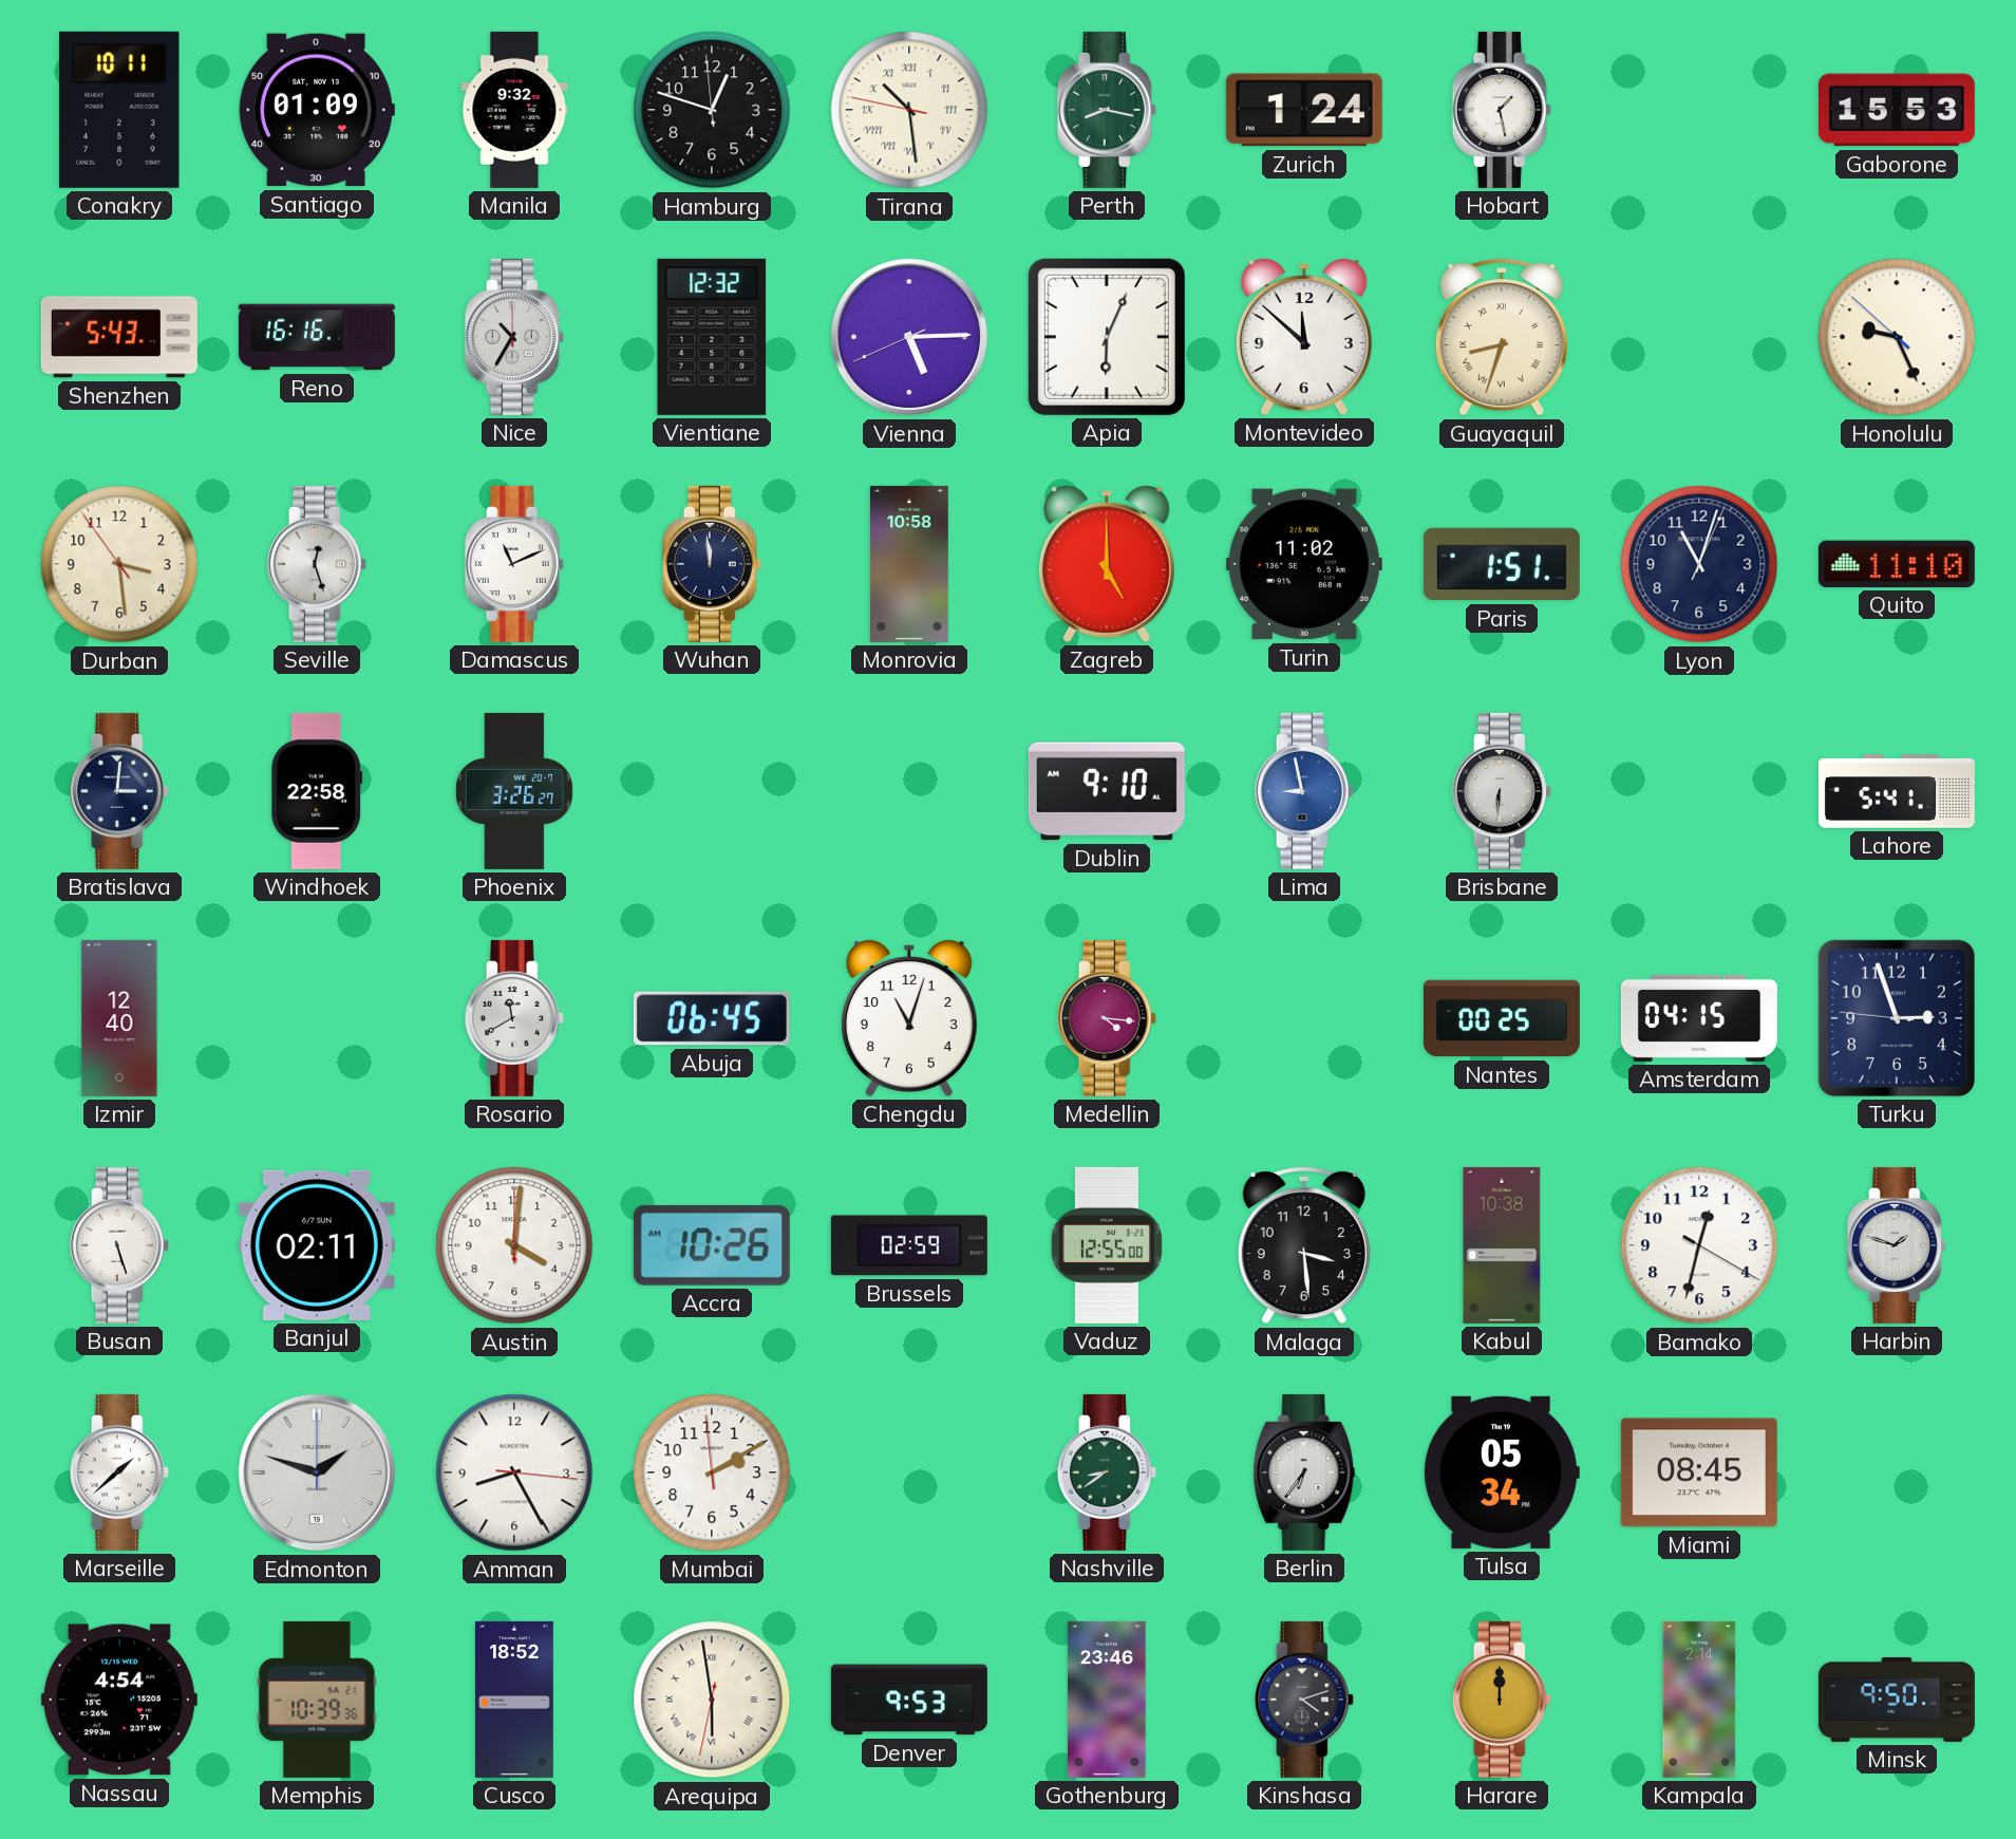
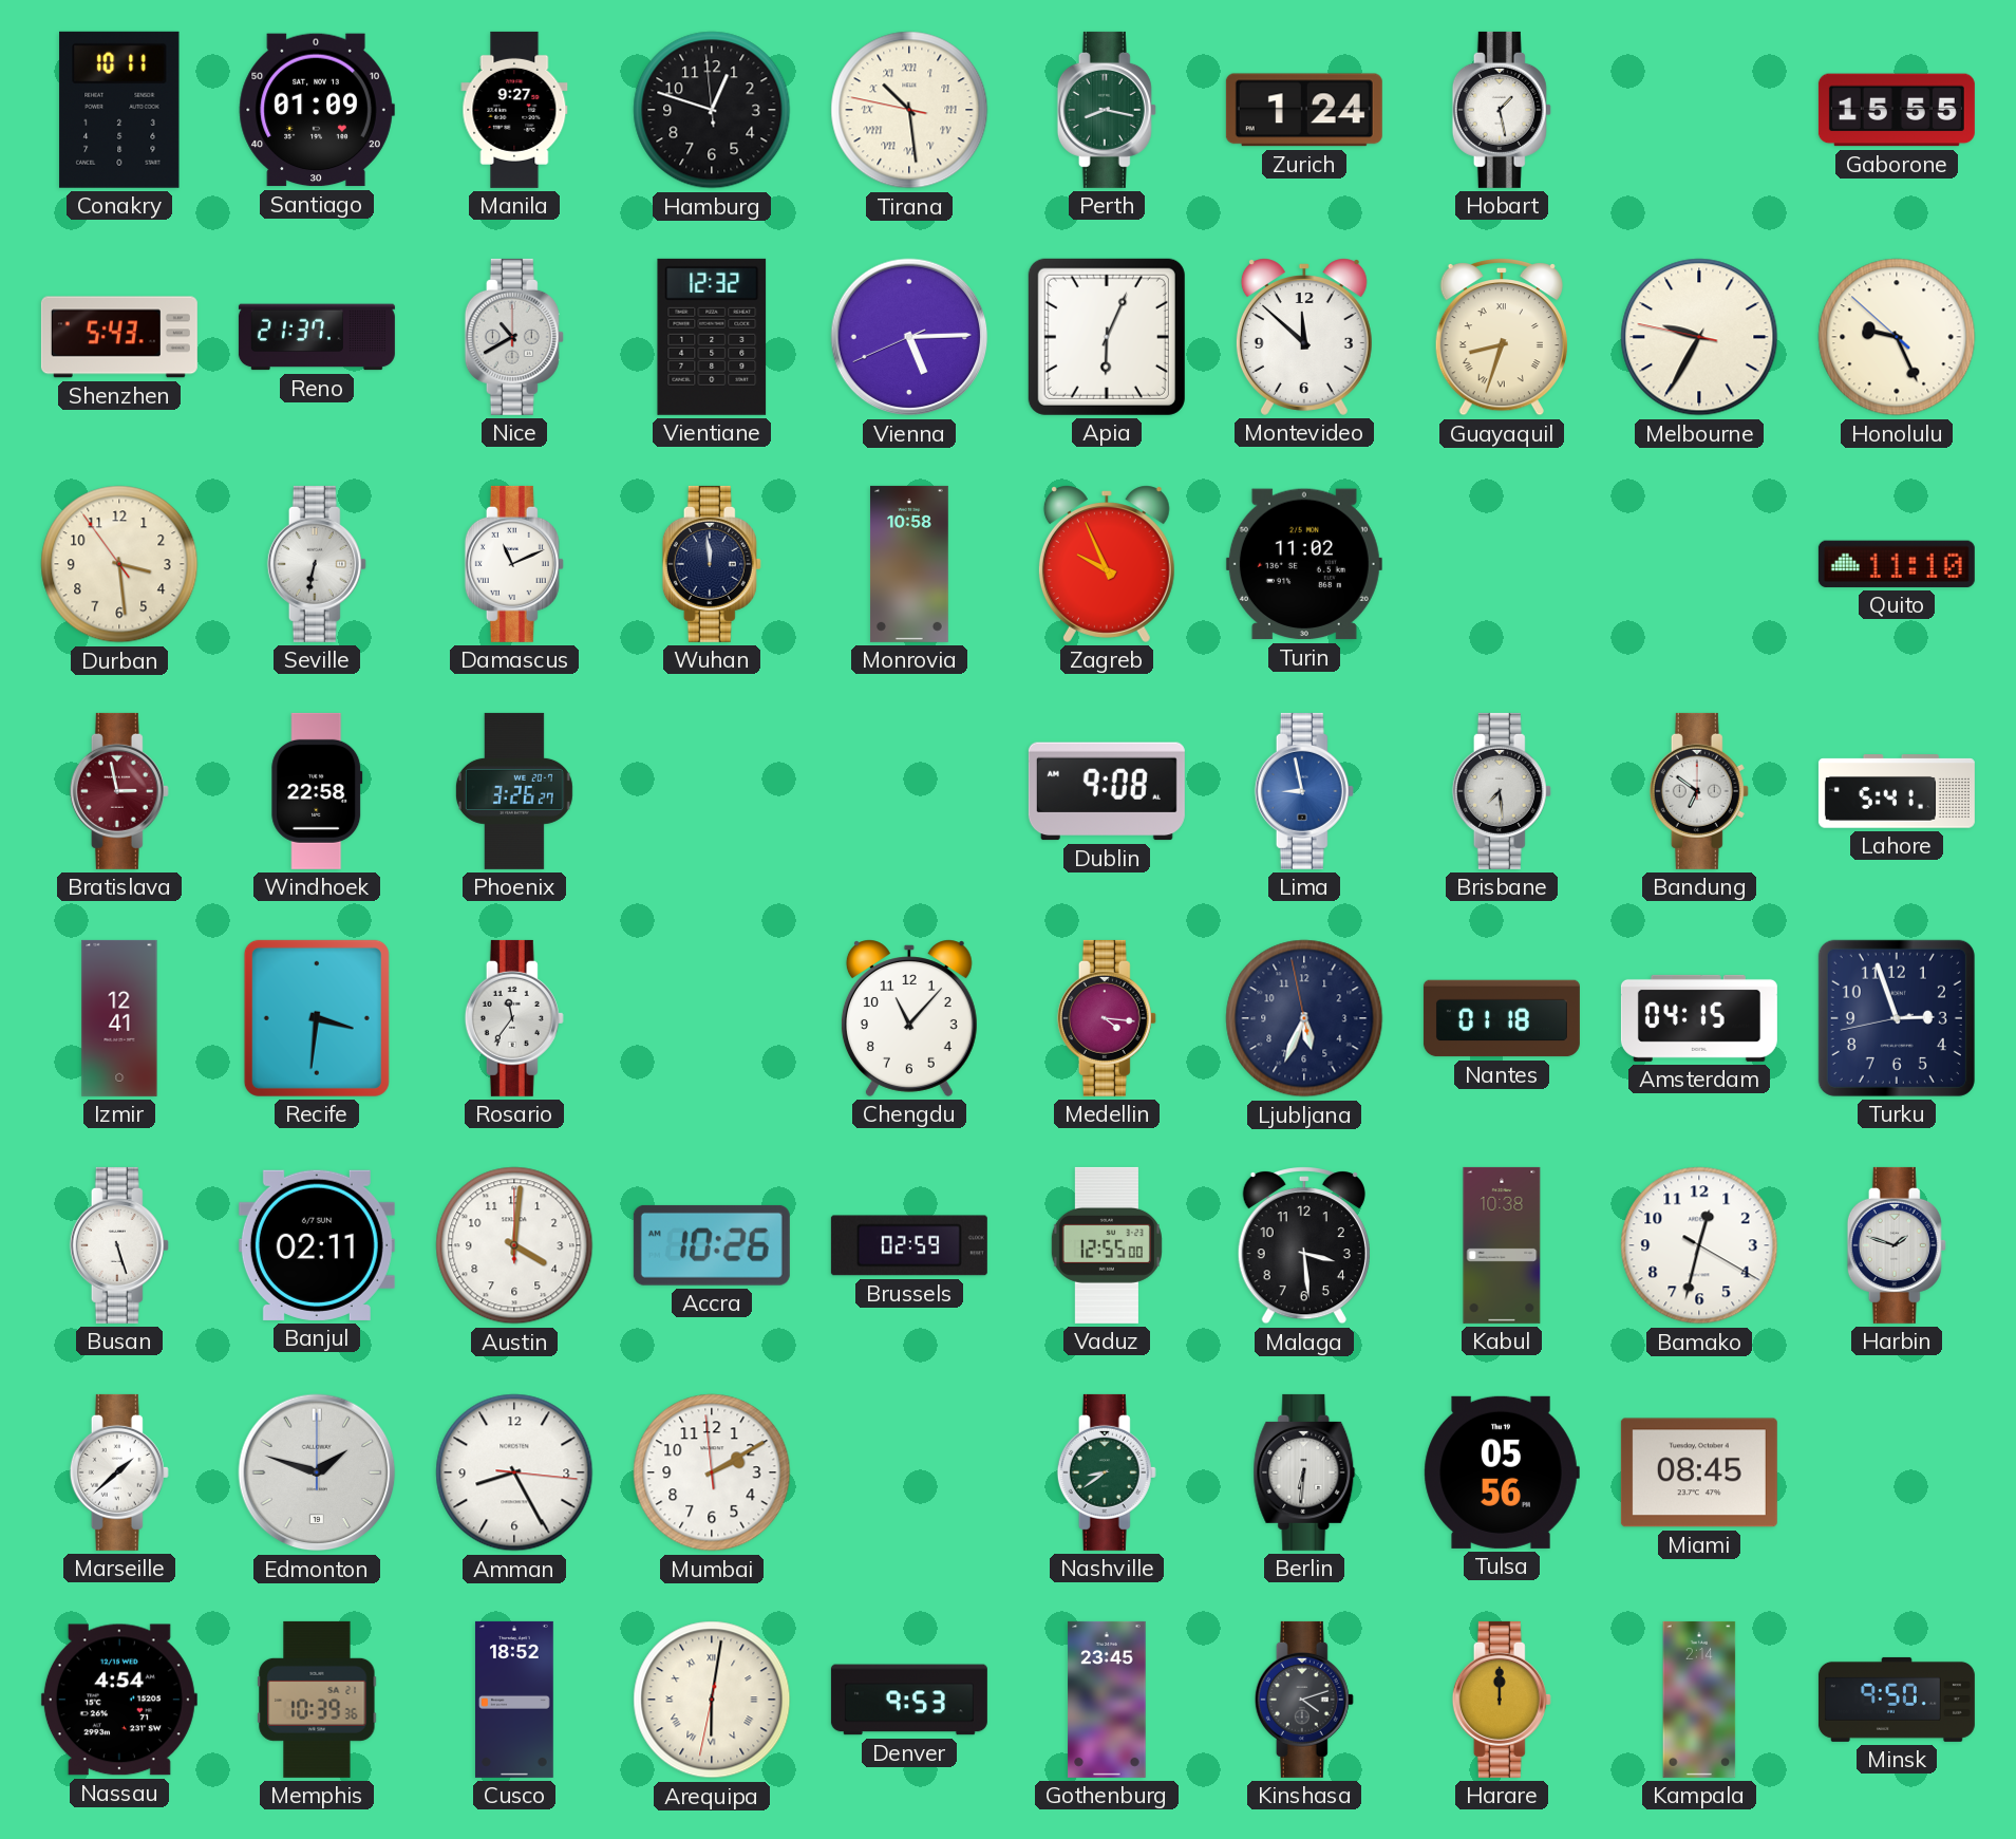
Manila: 9:32 -> 9:27 (514, 110)
Gaborone: 15:53 -> 15:55 (1897, 110)
Reno: 16:16 -> 21:37 (317, 337)
Nice: 10:35 -> 10:40 (514, 337)
Melbourne: none -> 9:34 (1699, 337)
Seville: 12:27 -> 6:32 (317, 564)
Zagreb: 5:00 -> 9:56 (1107, 564)
Paris: 1:51 -> none (1502, 564)
Lyon: 11:03 -> none (1699, 564)
Bratislava: 3:01 -> 2:58 (119, 791)
Bratislava dial: navy -> burgundy (119, 791)
Dublin: 9:10 -> 9:08 (1107, 791)
Brisbane: 6:31 -> 7:29 (1502, 791)
Bandung: none -> 6:51 (1699, 791)
Izmir: 12:40 -> 12:41 (119, 1018)
Recife: none -> 3:31 (317, 1018)
Rosario: 11:40 -> 11:36 (514, 1018)
Abuja: 06:45 -> none (712, 1018)
Chengdu: 11:03 -> 11:07 (909, 1018)
Ljubljana: none -> 5:33 (1304, 1018)
Nantes: 00:25 -> 01:18 (1502, 1018)
Turku: 2:56:46 -> 2:56:43 (1897, 1018)
Berlin: 6:36 -> 6:31 (1304, 1472)
Tulsa: 05:34 -> 05:56 (1502, 1472)
Arequipa: 5:58 -> 6:01 (712, 1700)
Gothenburg: 23:46 -> 23:45 (1107, 1700)
